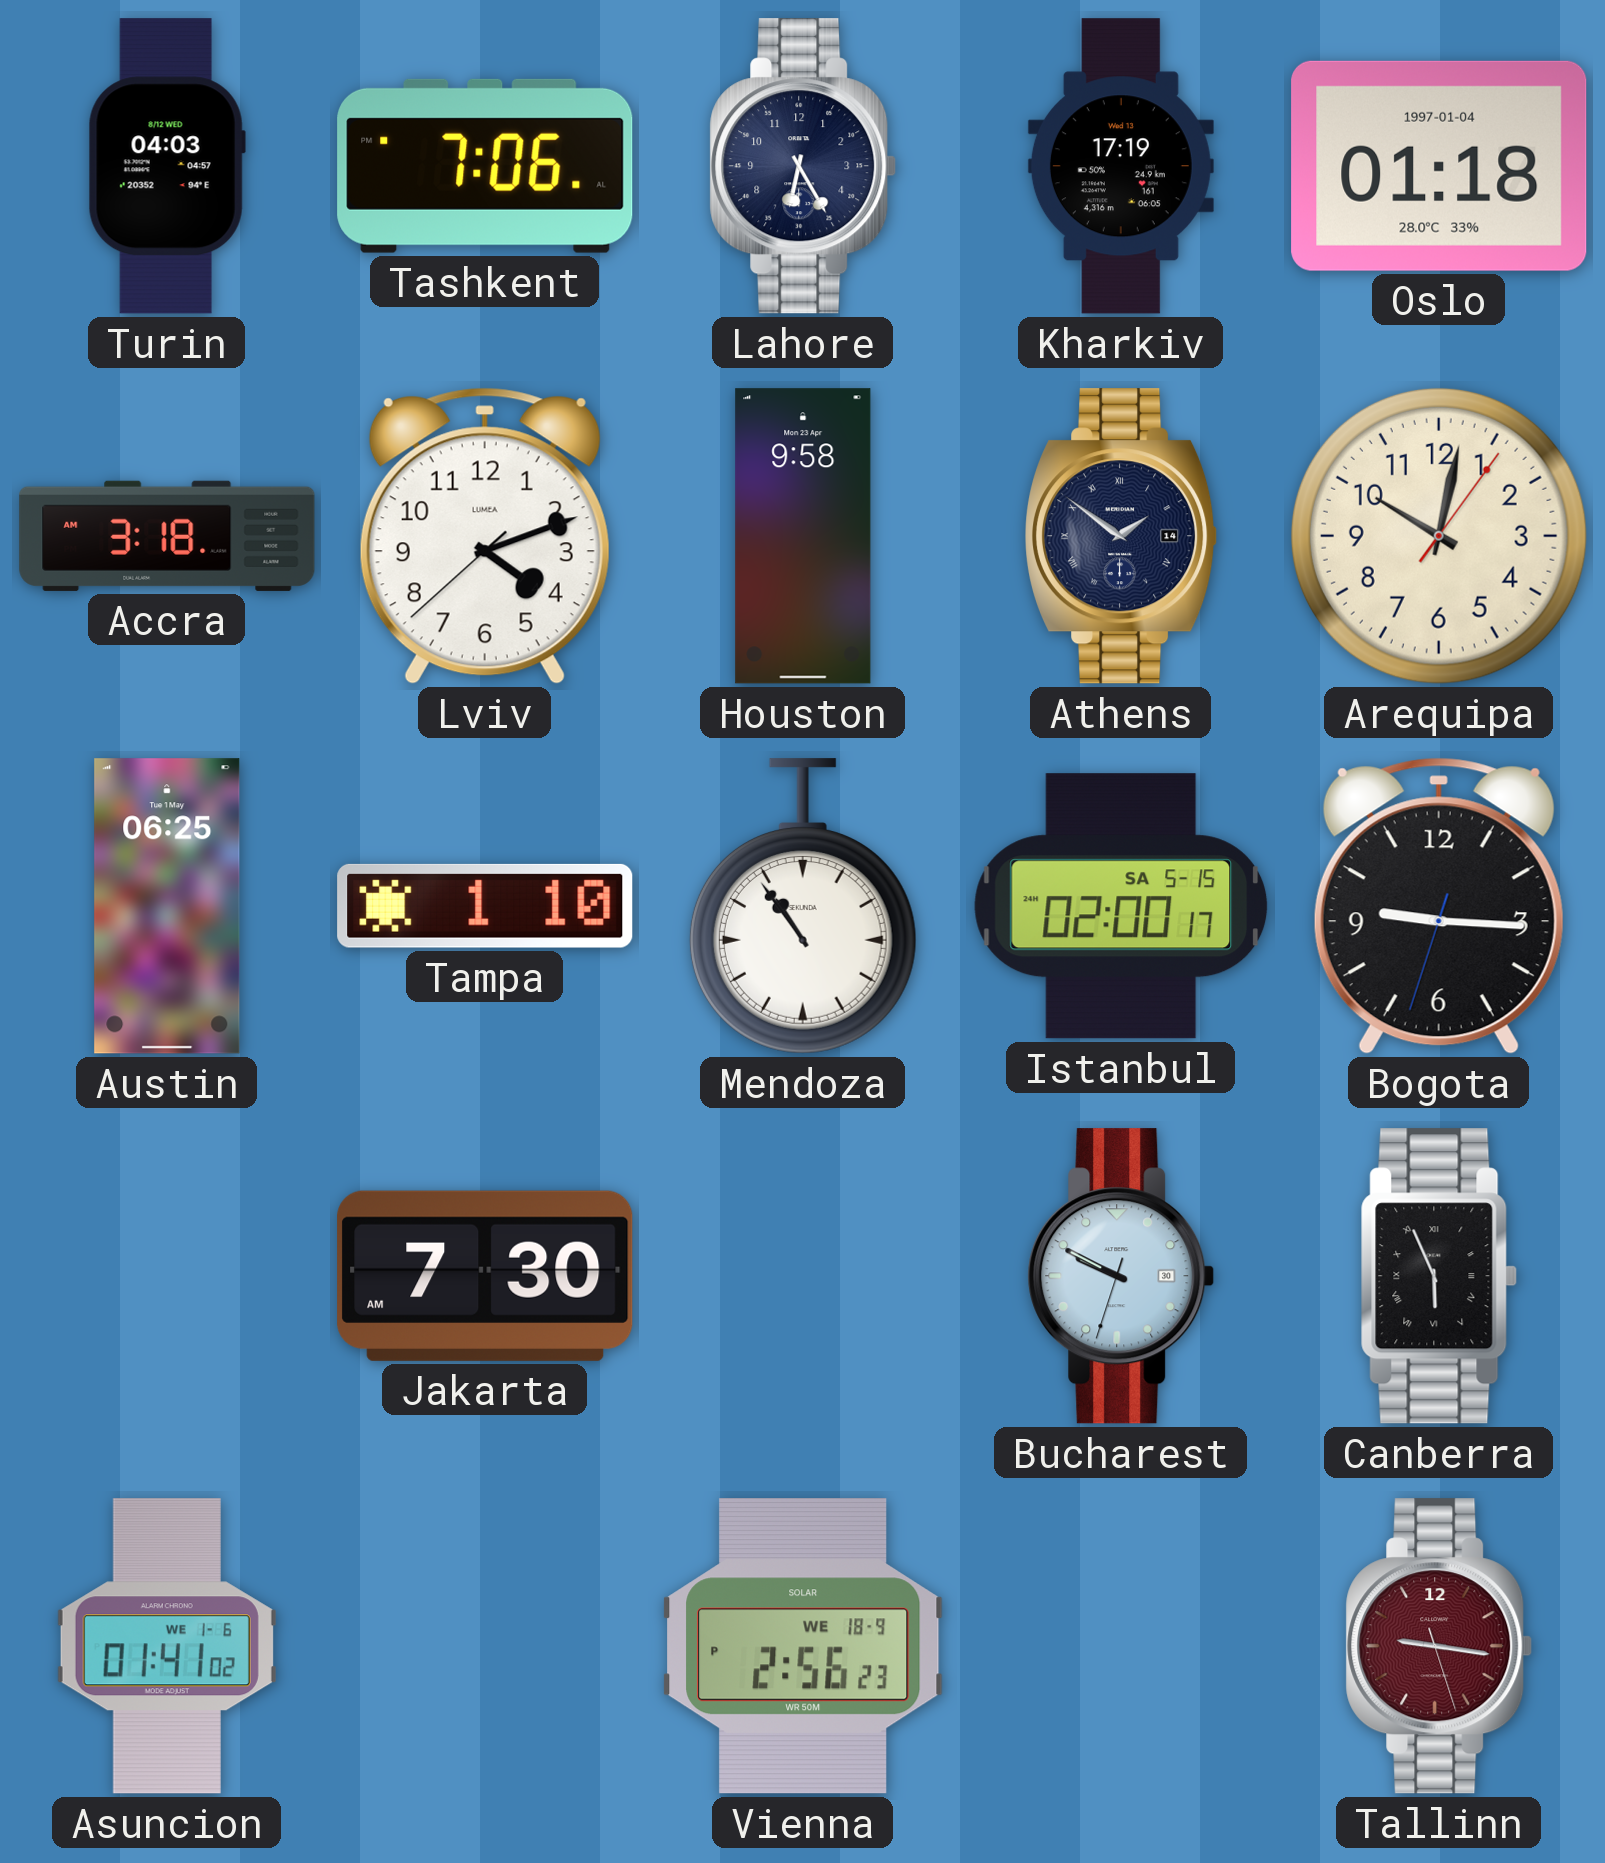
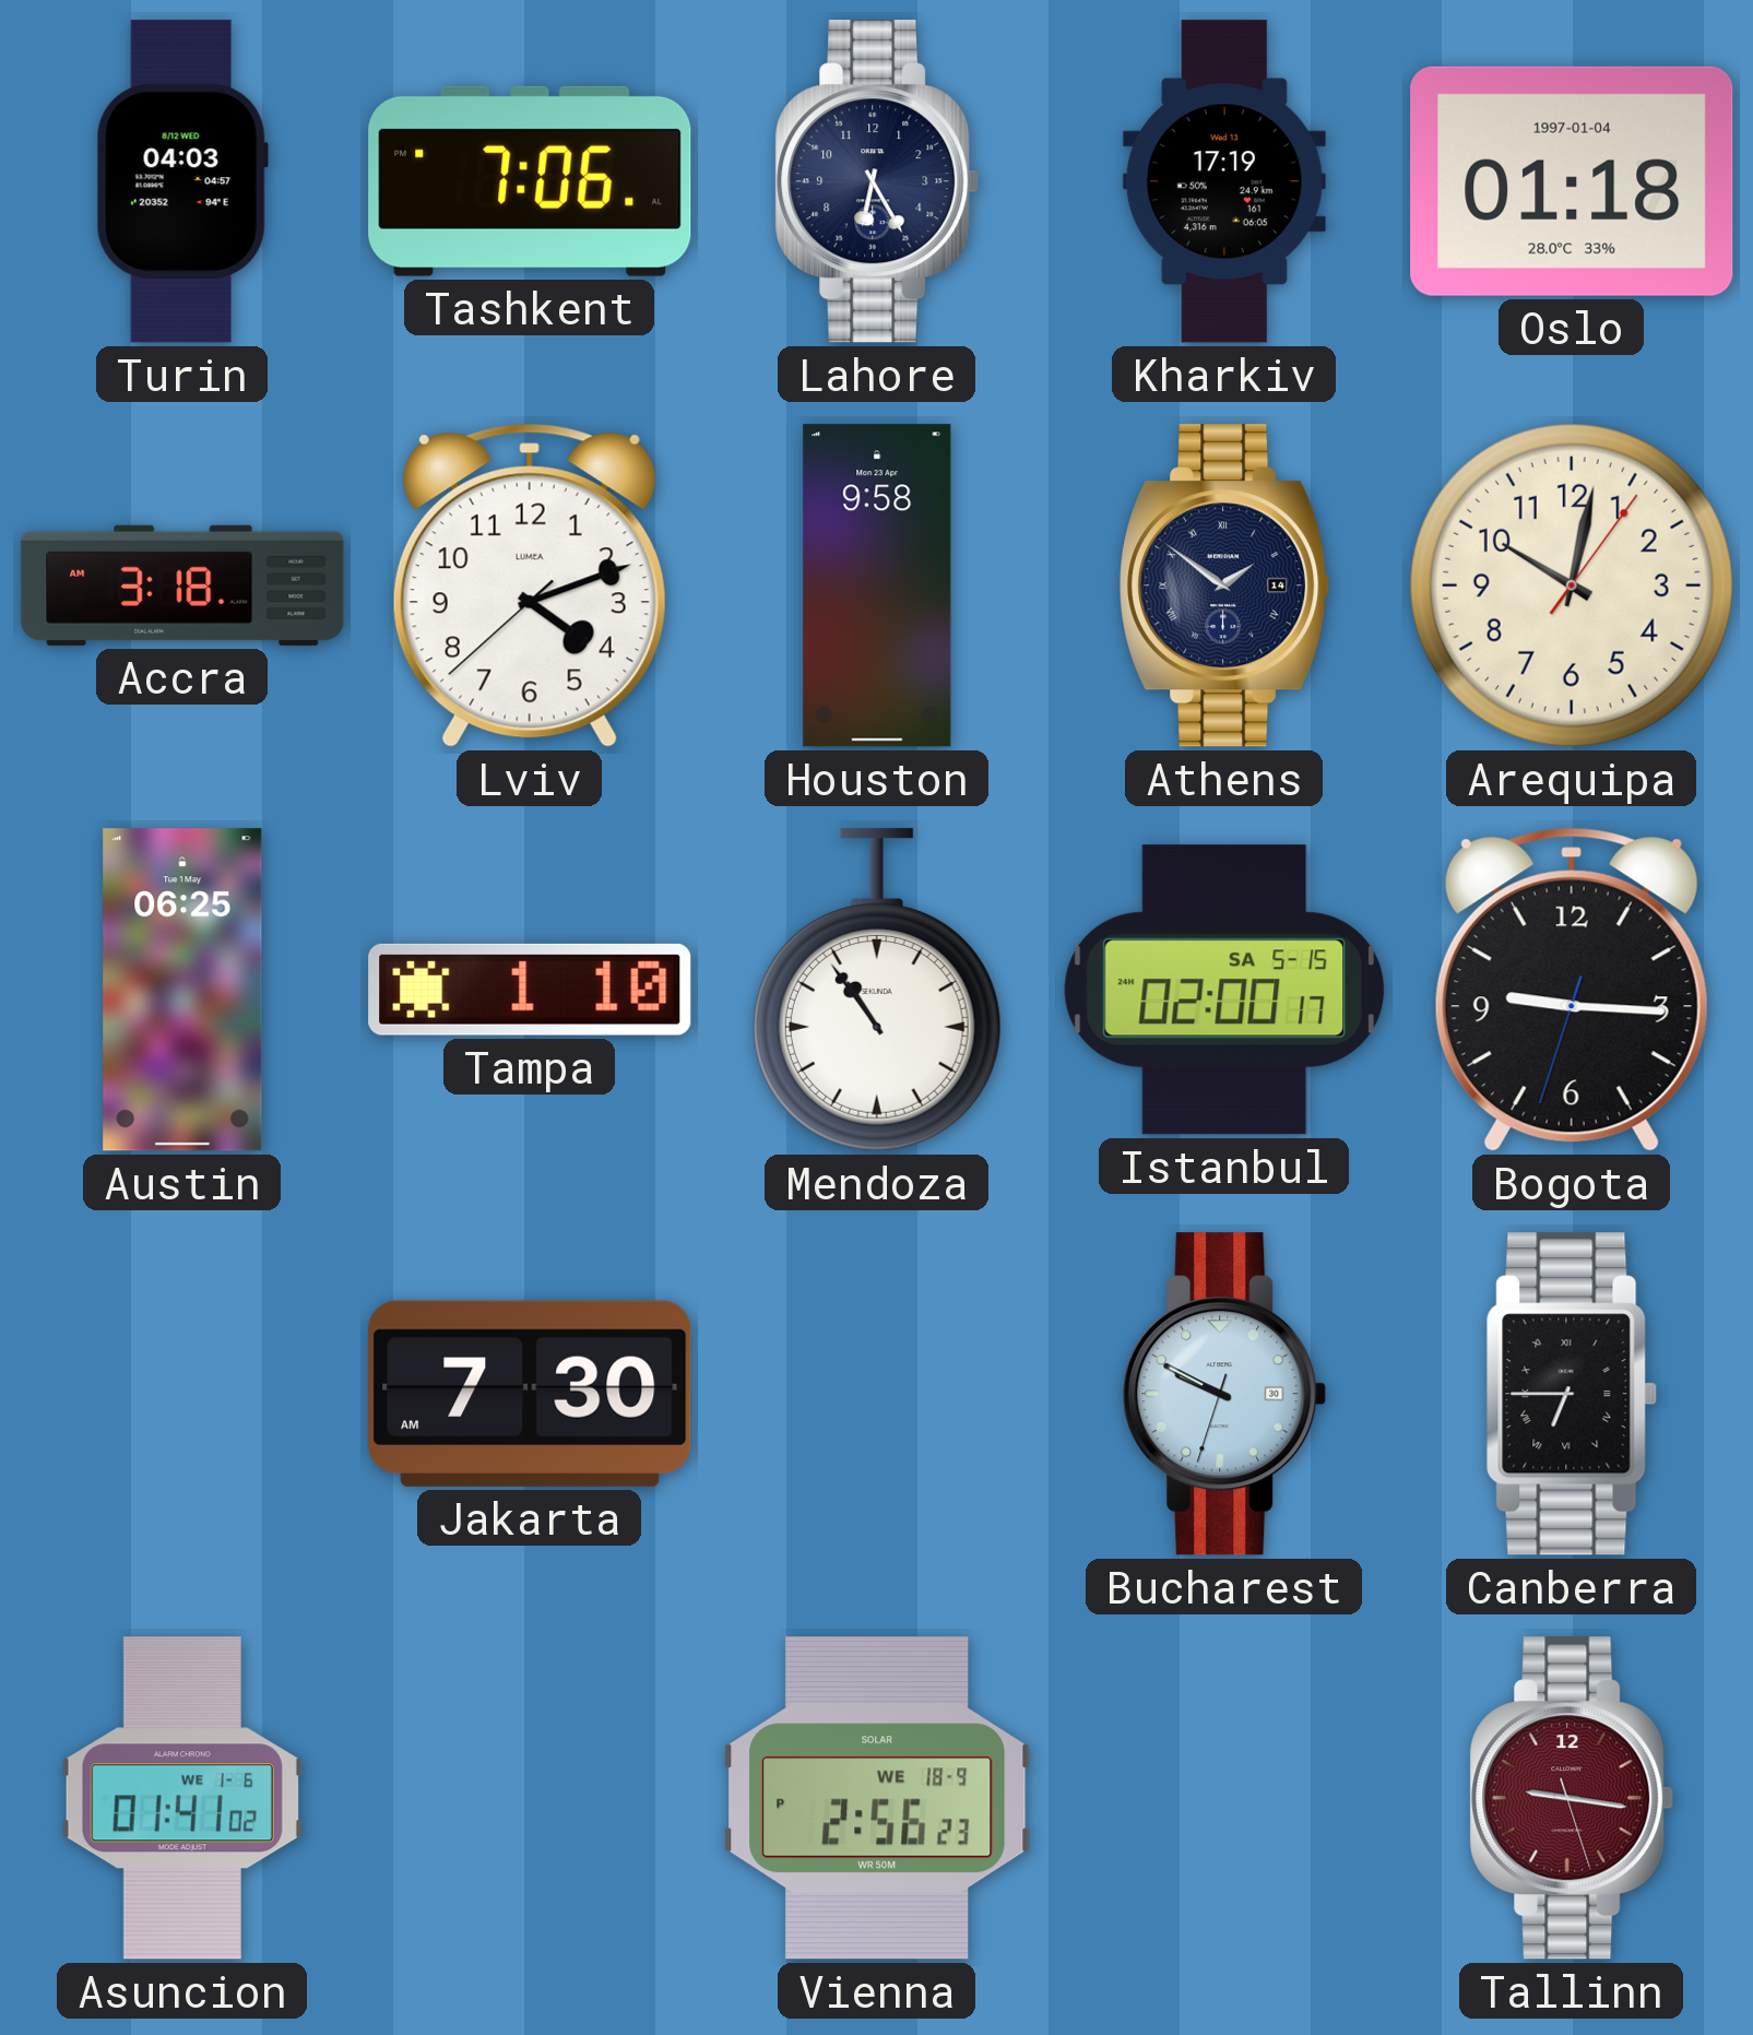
Canberra: 5:56 -> 6:45 (1572, 1394)
